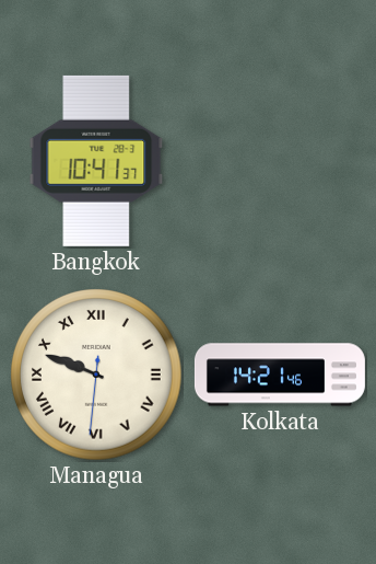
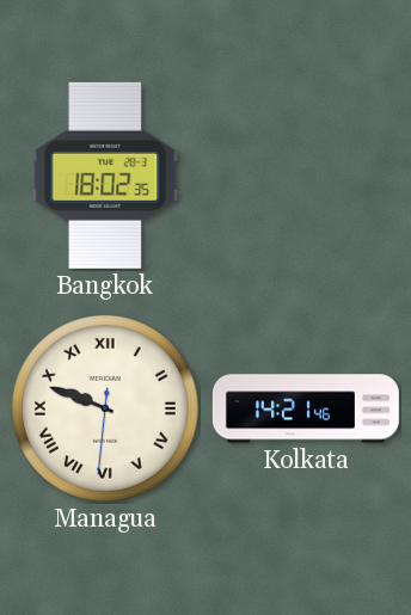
Bangkok: 10:41 -> 18:02 (105, 176)
